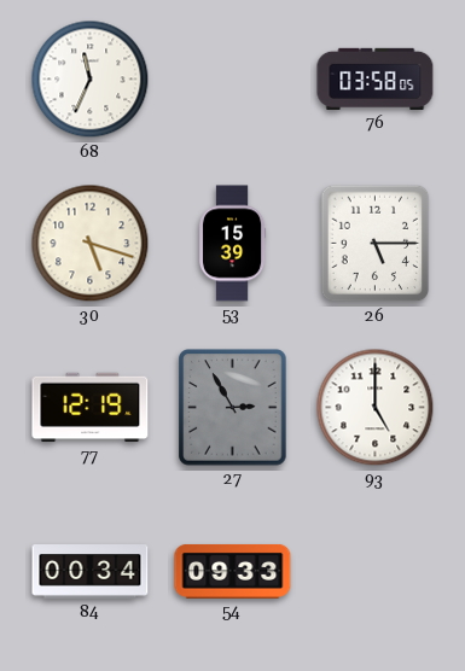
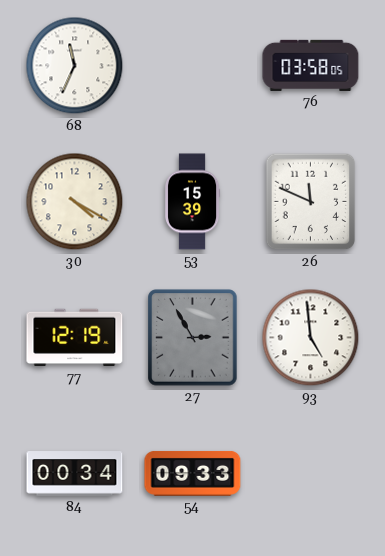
30: 5:18 -> 4:20 (75, 202)
26: 5:15 -> 11:49 (311, 202)
93: 5:00 -> 4:59 (311, 338)
